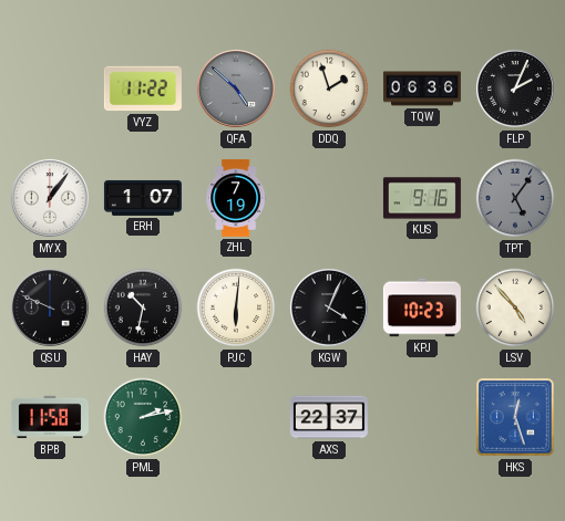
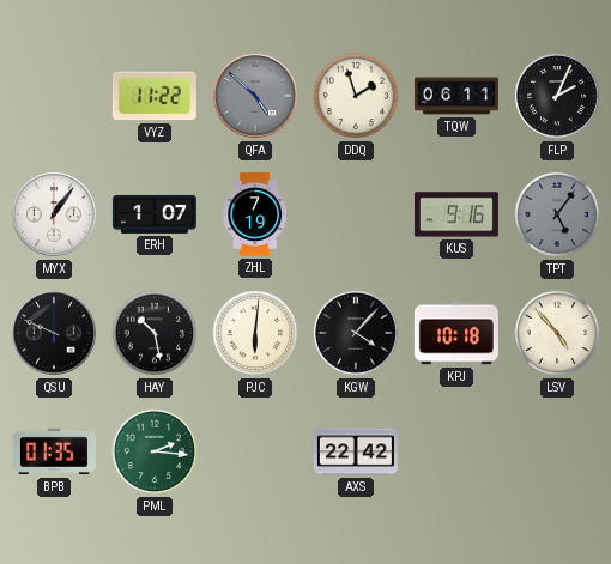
TQW: 06:36 -> 06:11 (456, 96)
HAY: 10:32 -> 10:28 (155, 333)
KGW: 4:04 -> 4:07 (356, 333)
KPJ: 10:23 -> 10:18 (456, 333)
BPB: 11:58 -> 01:35 (54, 451)
PML: 2:13 -> 2:16 (155, 451)
AXS: 22:37 -> 22:42 (356, 451)
HKS: 12:27 -> none (516, 418)
